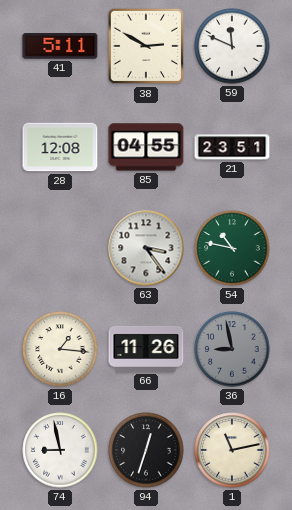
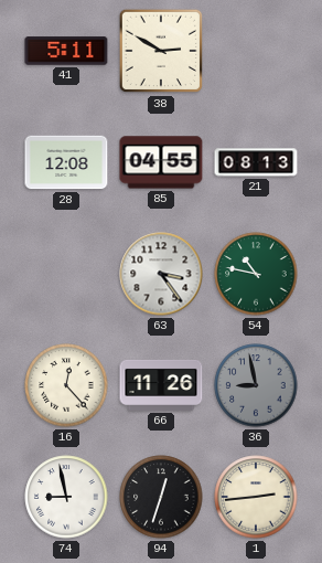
59: 11:49 -> none (232, 46)
21: 23:51 -> 08:13 (256, 162)
16: 1:16 -> 12:23 (66, 385)
1: 11:13 -> 2:44 (256, 497)
